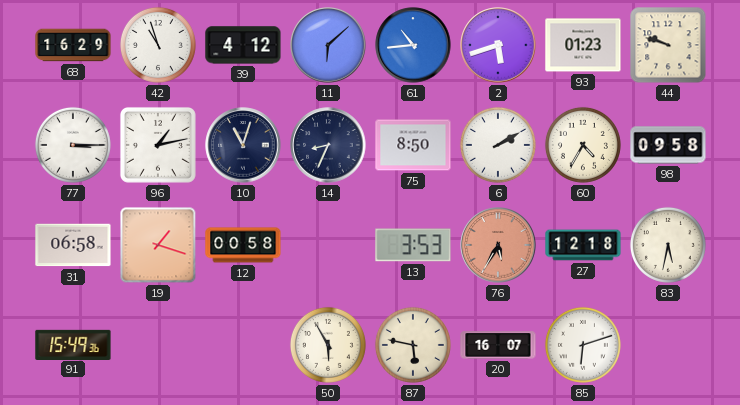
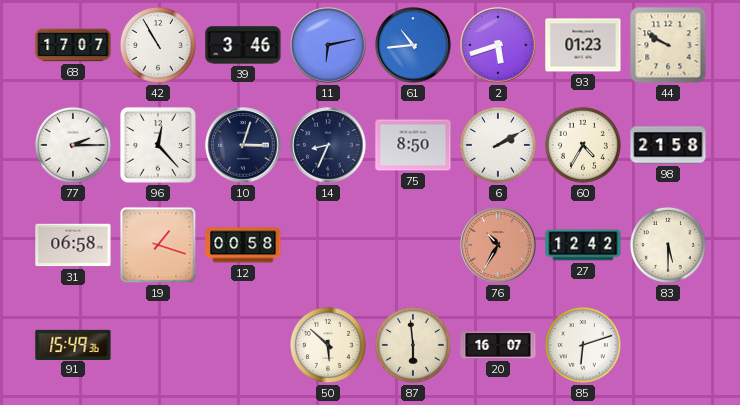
68: 16:29 -> 17:07 (73, 45)
42: 10:57 -> 10:55 (158, 45)
39: 4:12 -> 3:46 (243, 45)
11: 6:08 -> 6:13 (328, 45)
44: 9:48 -> 9:50 (668, 45)
77: 3:15 -> 2:15 (73, 145)
96: 1:13 -> 12:23 (158, 145)
10: 11:03 -> 3:03 (243, 145)
98: 09:58 -> 21:58 (668, 145)
13: 3:53 -> none (413, 245)
76: 5:35 -> 10:35 (498, 245)
27: 12:18 -> 12:42 (583, 245)
83: 5:32 -> 5:30 (668, 245)
50: 5:55 -> 5:52 (328, 345)
87: 5:47 -> 5:59 (413, 345)
